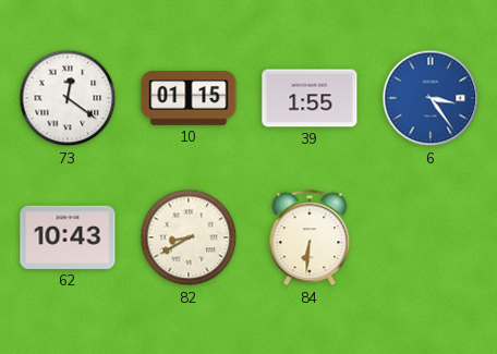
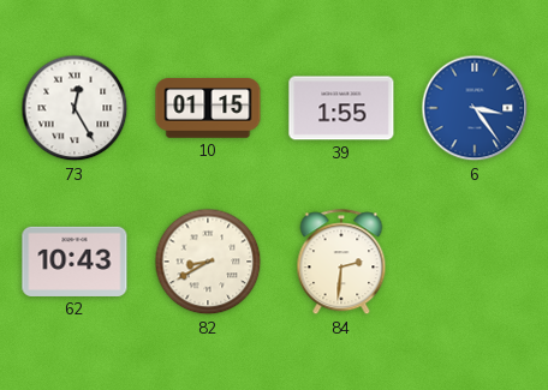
73: 12:21 -> 12:25 (75, 108)
84: 6:31 -> 2:31 (341, 263)
